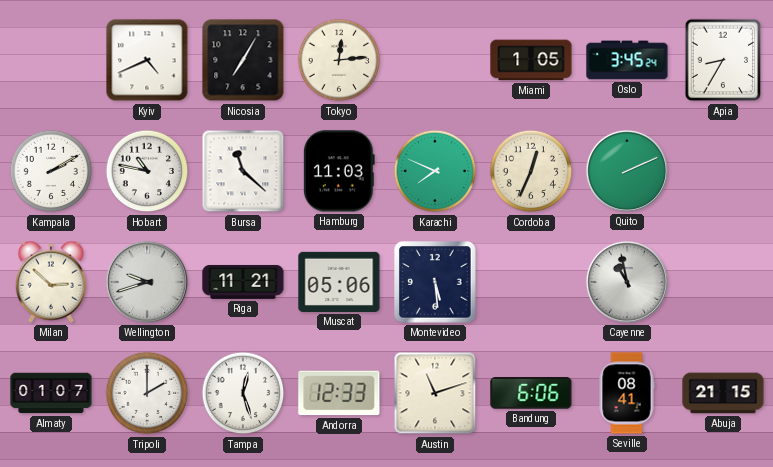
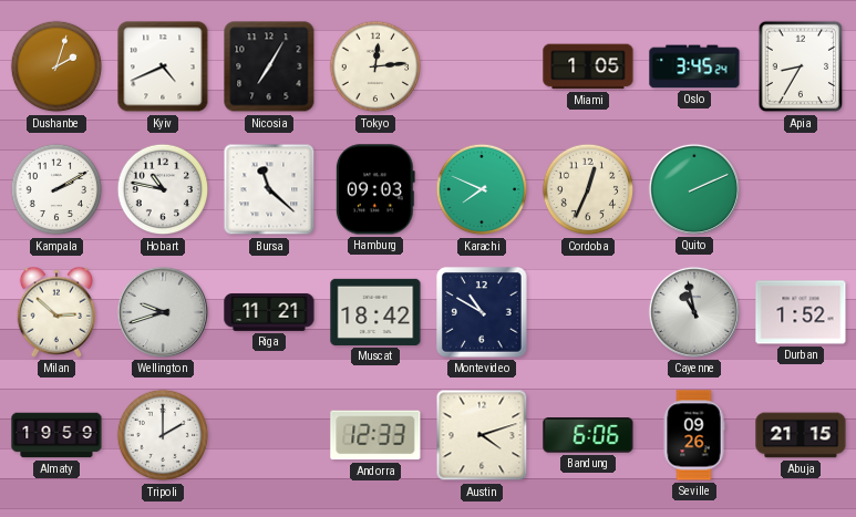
Dushanbe: none -> 2:03 (56, 66)
Hamburg: 11:03 -> 09:03 (375, 189)
Muscat: 05:06 -> 18:42 (375, 312)
Montevideo: 5:29 -> 10:50 (483, 313)
Durban: none -> 1:52 (801, 312)
Almaty: 01:07 -> 19:59 (56, 435)
Tampa: 12:27 -> none (243, 393)
Austin: 11:12 -> 4:12 (482, 435)
Seville: 08:41 -> 09:26 (694, 435)
